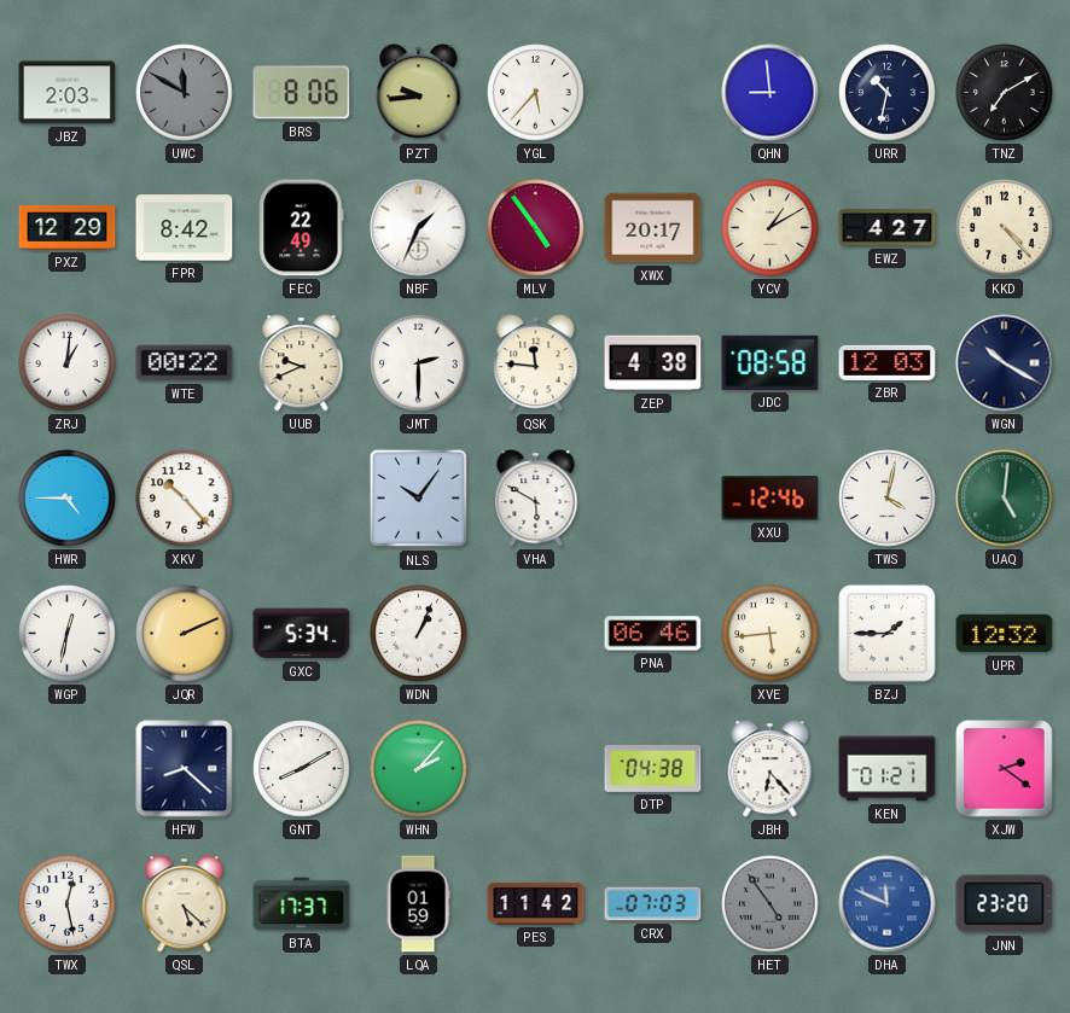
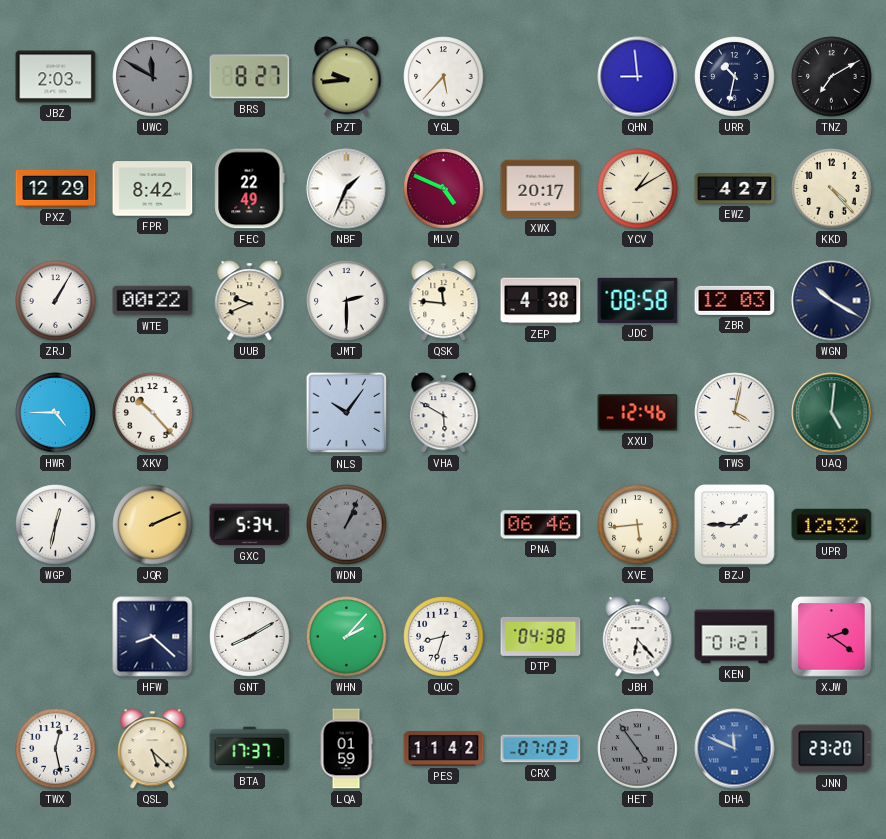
BRS: 8:06 -> 8:27 (250, 77)
MLV: 4:54 -> 4:49 (444, 189)
ZRJ: 1:01 -> 1:05 (56, 301)
WDN dial: white -> grey (347, 525)
QUC: none -> 8:33 (444, 637)
